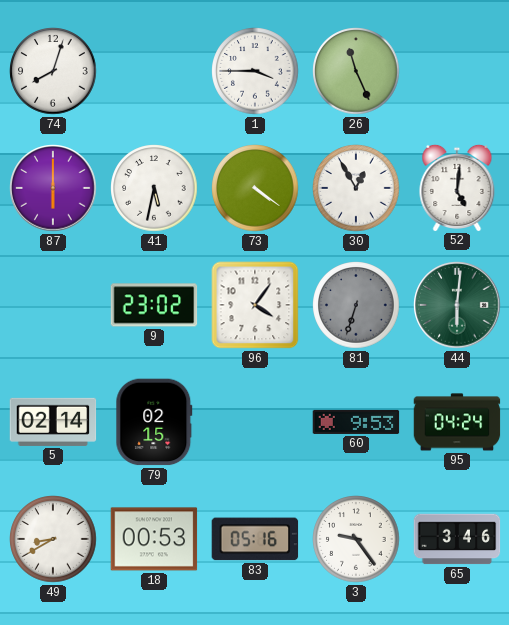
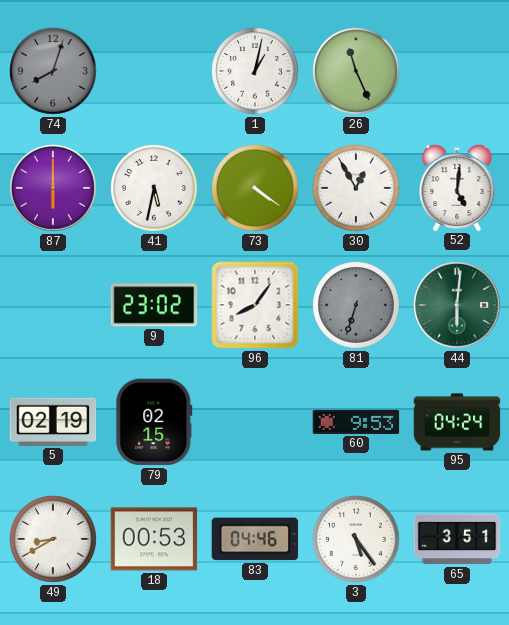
74 dial: white -> grey (53, 71)
1: 3:45 -> 1:02 (255, 71)
96: 4:06 -> 8:06 (255, 305)
5: 02:14 -> 02:19 (53, 422)
83: 05:16 -> 04:46 (255, 539)
3: 9:24 -> 5:24 (356, 539)
65: 3:46 -> 3:51 (457, 539)
